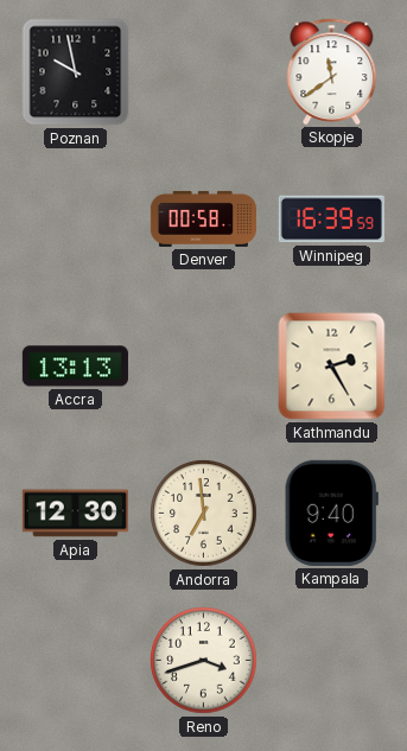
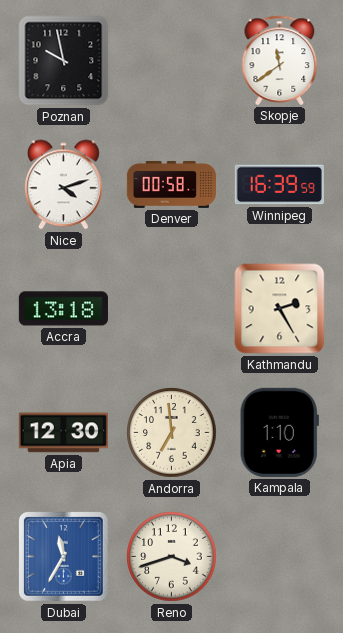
Nice: none -> 4:12 (64, 185)
Accra: 13:13 -> 13:18 (63, 309)
Kampala: 9:40 -> 1:10 (279, 432)
Dubai: none -> 11:35 (64, 557)
